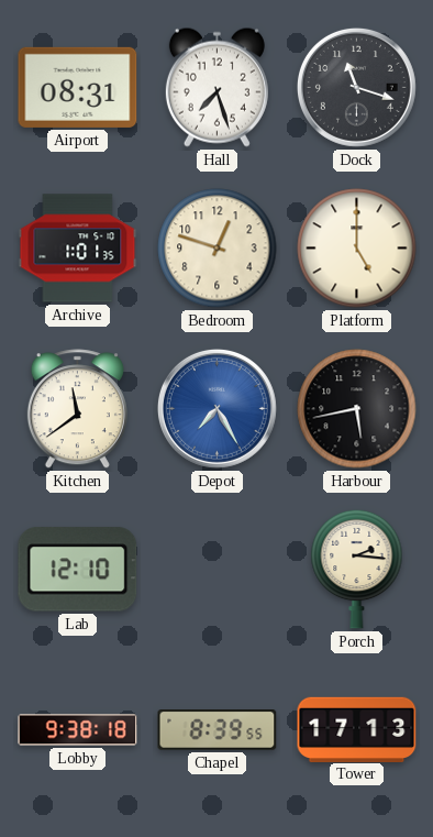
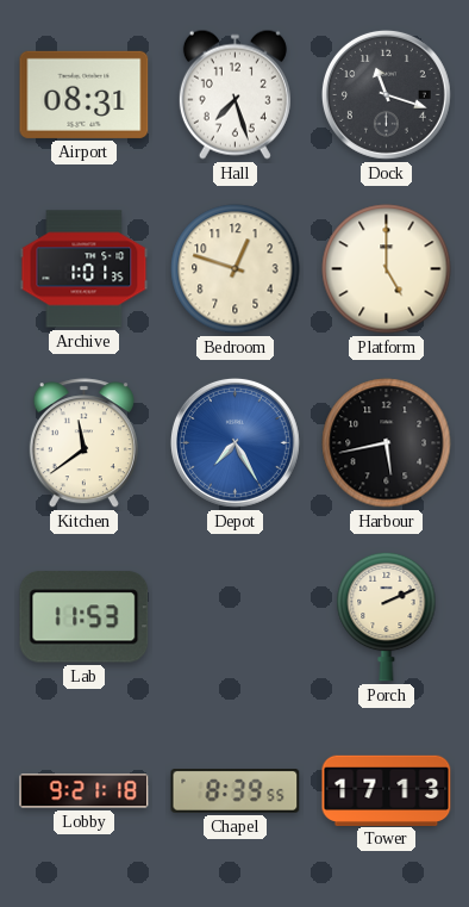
Lab: 12:10 -> 11:53 (85, 617)
Porch: 2:16 -> 2:11 (387, 616)
Lobby: 9:38 -> 9:21 (85, 791)
